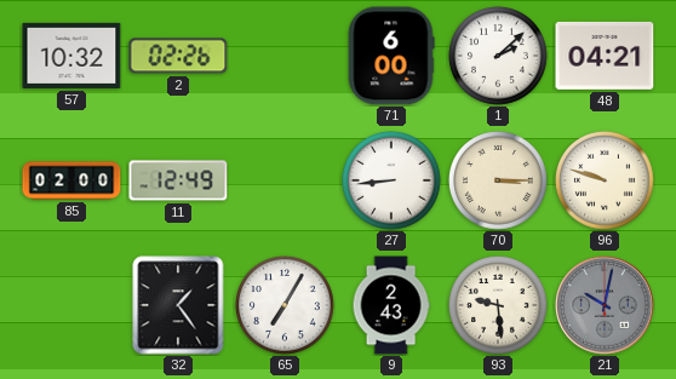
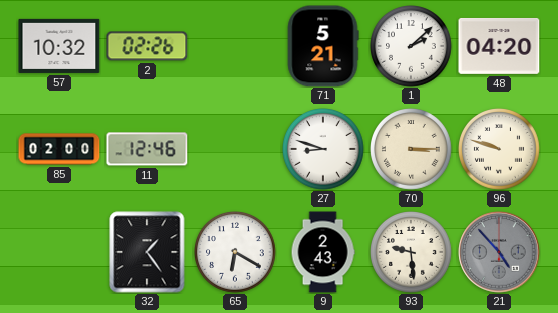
71: 6:00 -> 5:21 (323, 46)
48: 04:21 -> 04:20 (499, 46)
11: 12:49 -> 12:46 (147, 149)
27: 8:44 -> 8:48 (324, 150)
65: 7:05 -> 6:20 (236, 253)
21: 10:02 -> 4:53 (499, 252)
